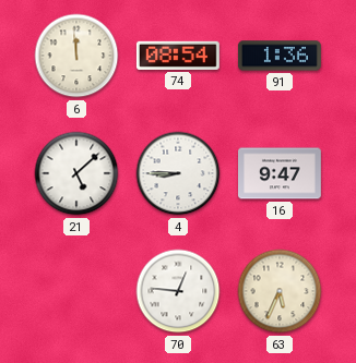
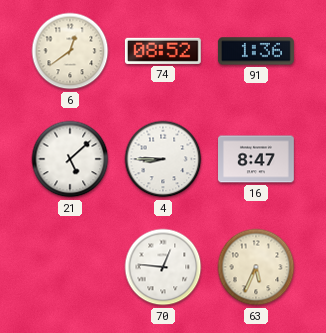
6: 11:59 -> 12:39 (70, 51)
74: 08:54 -> 08:52 (163, 51)
16: 9:47 -> 8:47 (257, 159)
